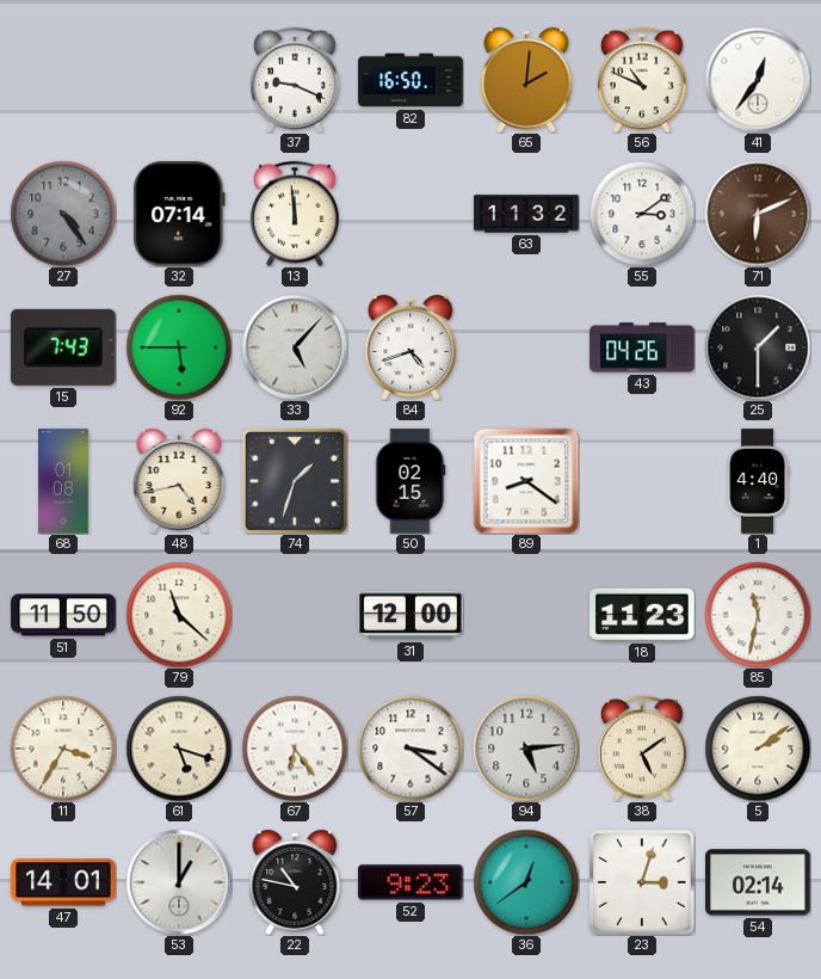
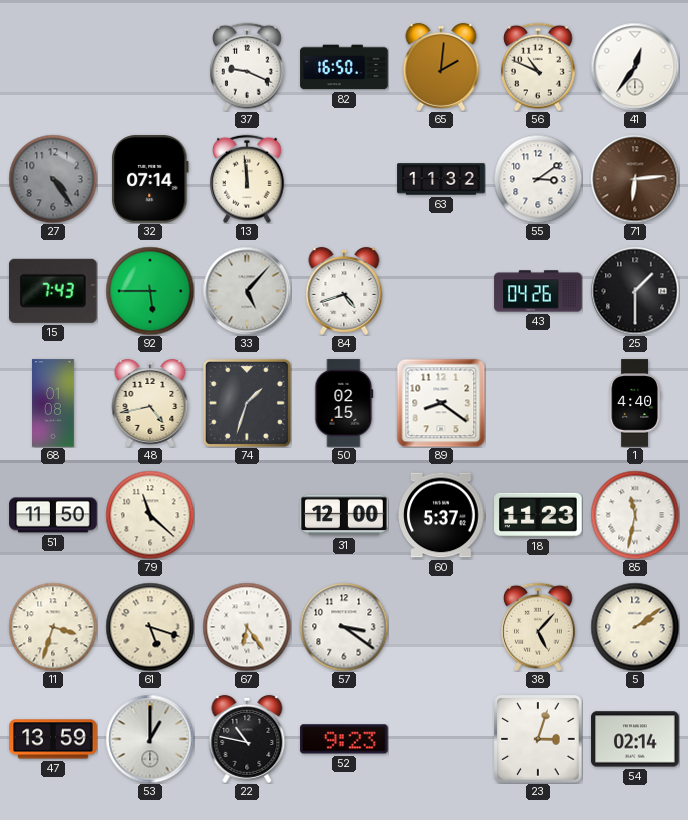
71: 6:11 -> 6:14 (635, 179)
60: none -> 5:37 (441, 515)
11: 3:35 -> 3:33 (53, 627)
94: 5:14 -> none (526, 749)
38: 5:09 -> 5:07 (539, 627)
47: 14:01 -> 13:59 (53, 739)
36: 12:39 -> none (526, 882)
